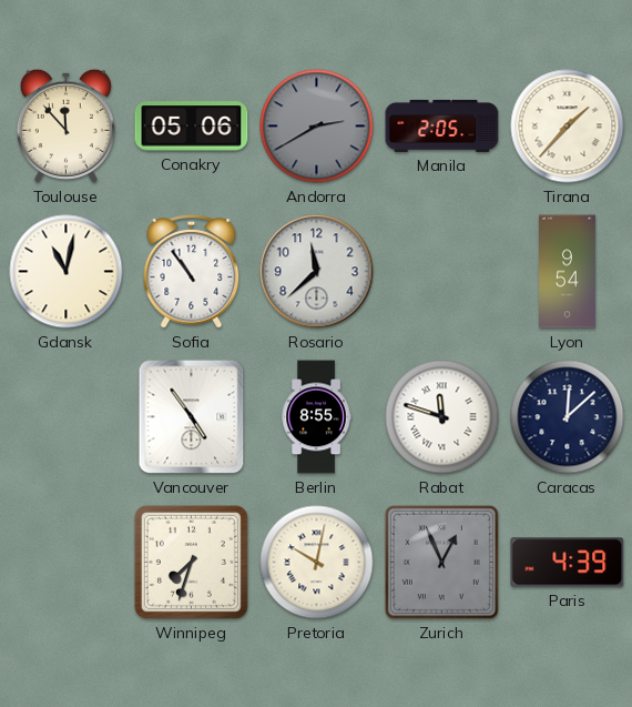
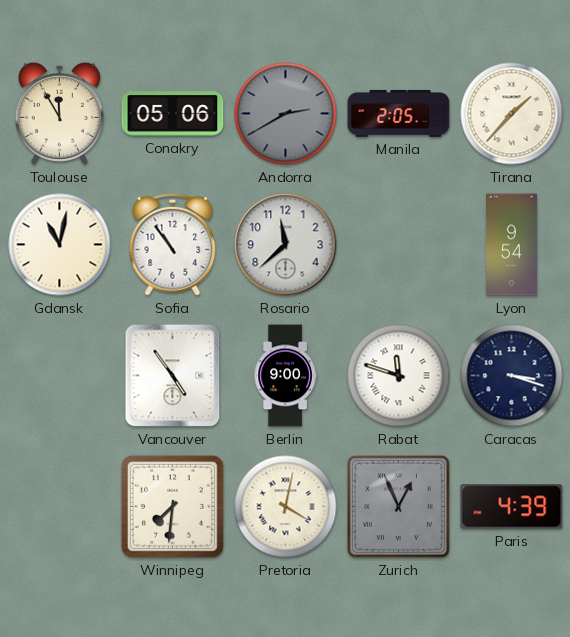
Toulouse: 11:53 -> 11:55 (59, 113)
Berlin: 8:55 -> 9:00 (285, 376)
Caracas: 12:08 -> 3:18 (512, 376)
Winnipeg: 7:33 -> 7:31 (172, 506)
Pretoria: 10:02 -> 4:02 (286, 507)
